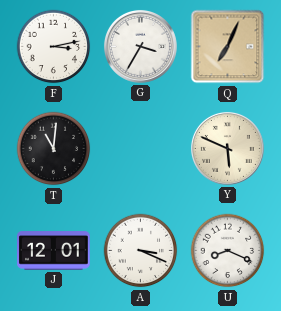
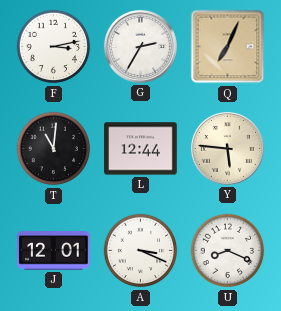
G: 3:35 -> 2:35 (140, 46)
L: none -> 12:44 (141, 149)
Y: 5:49 -> 5:46 (227, 148)
